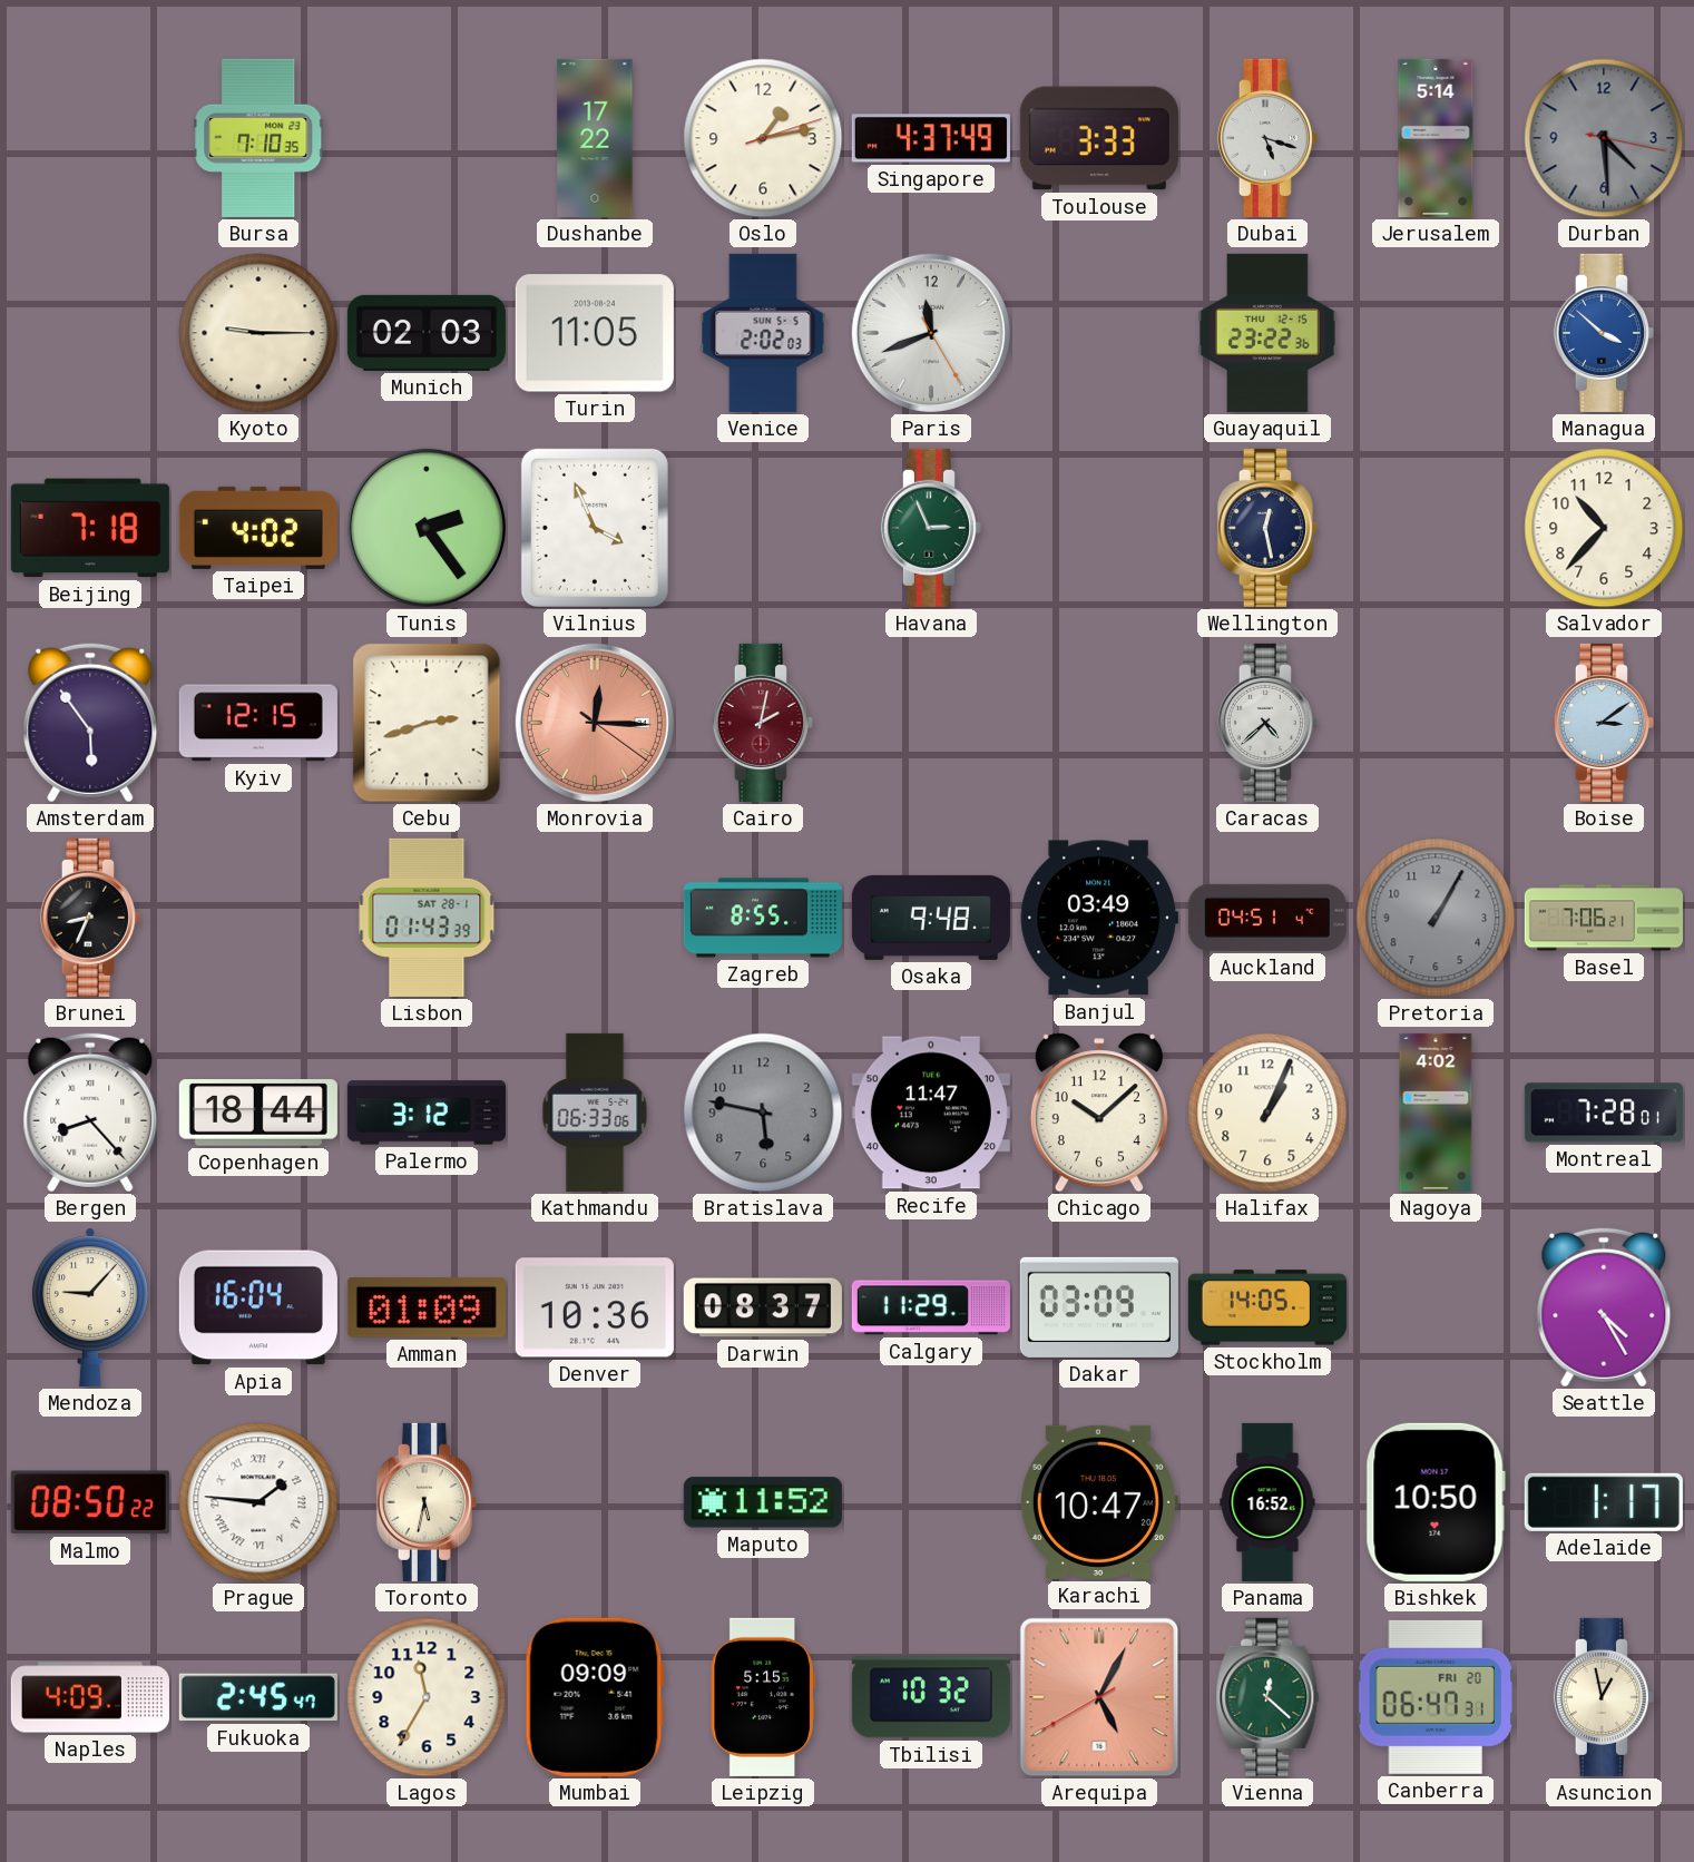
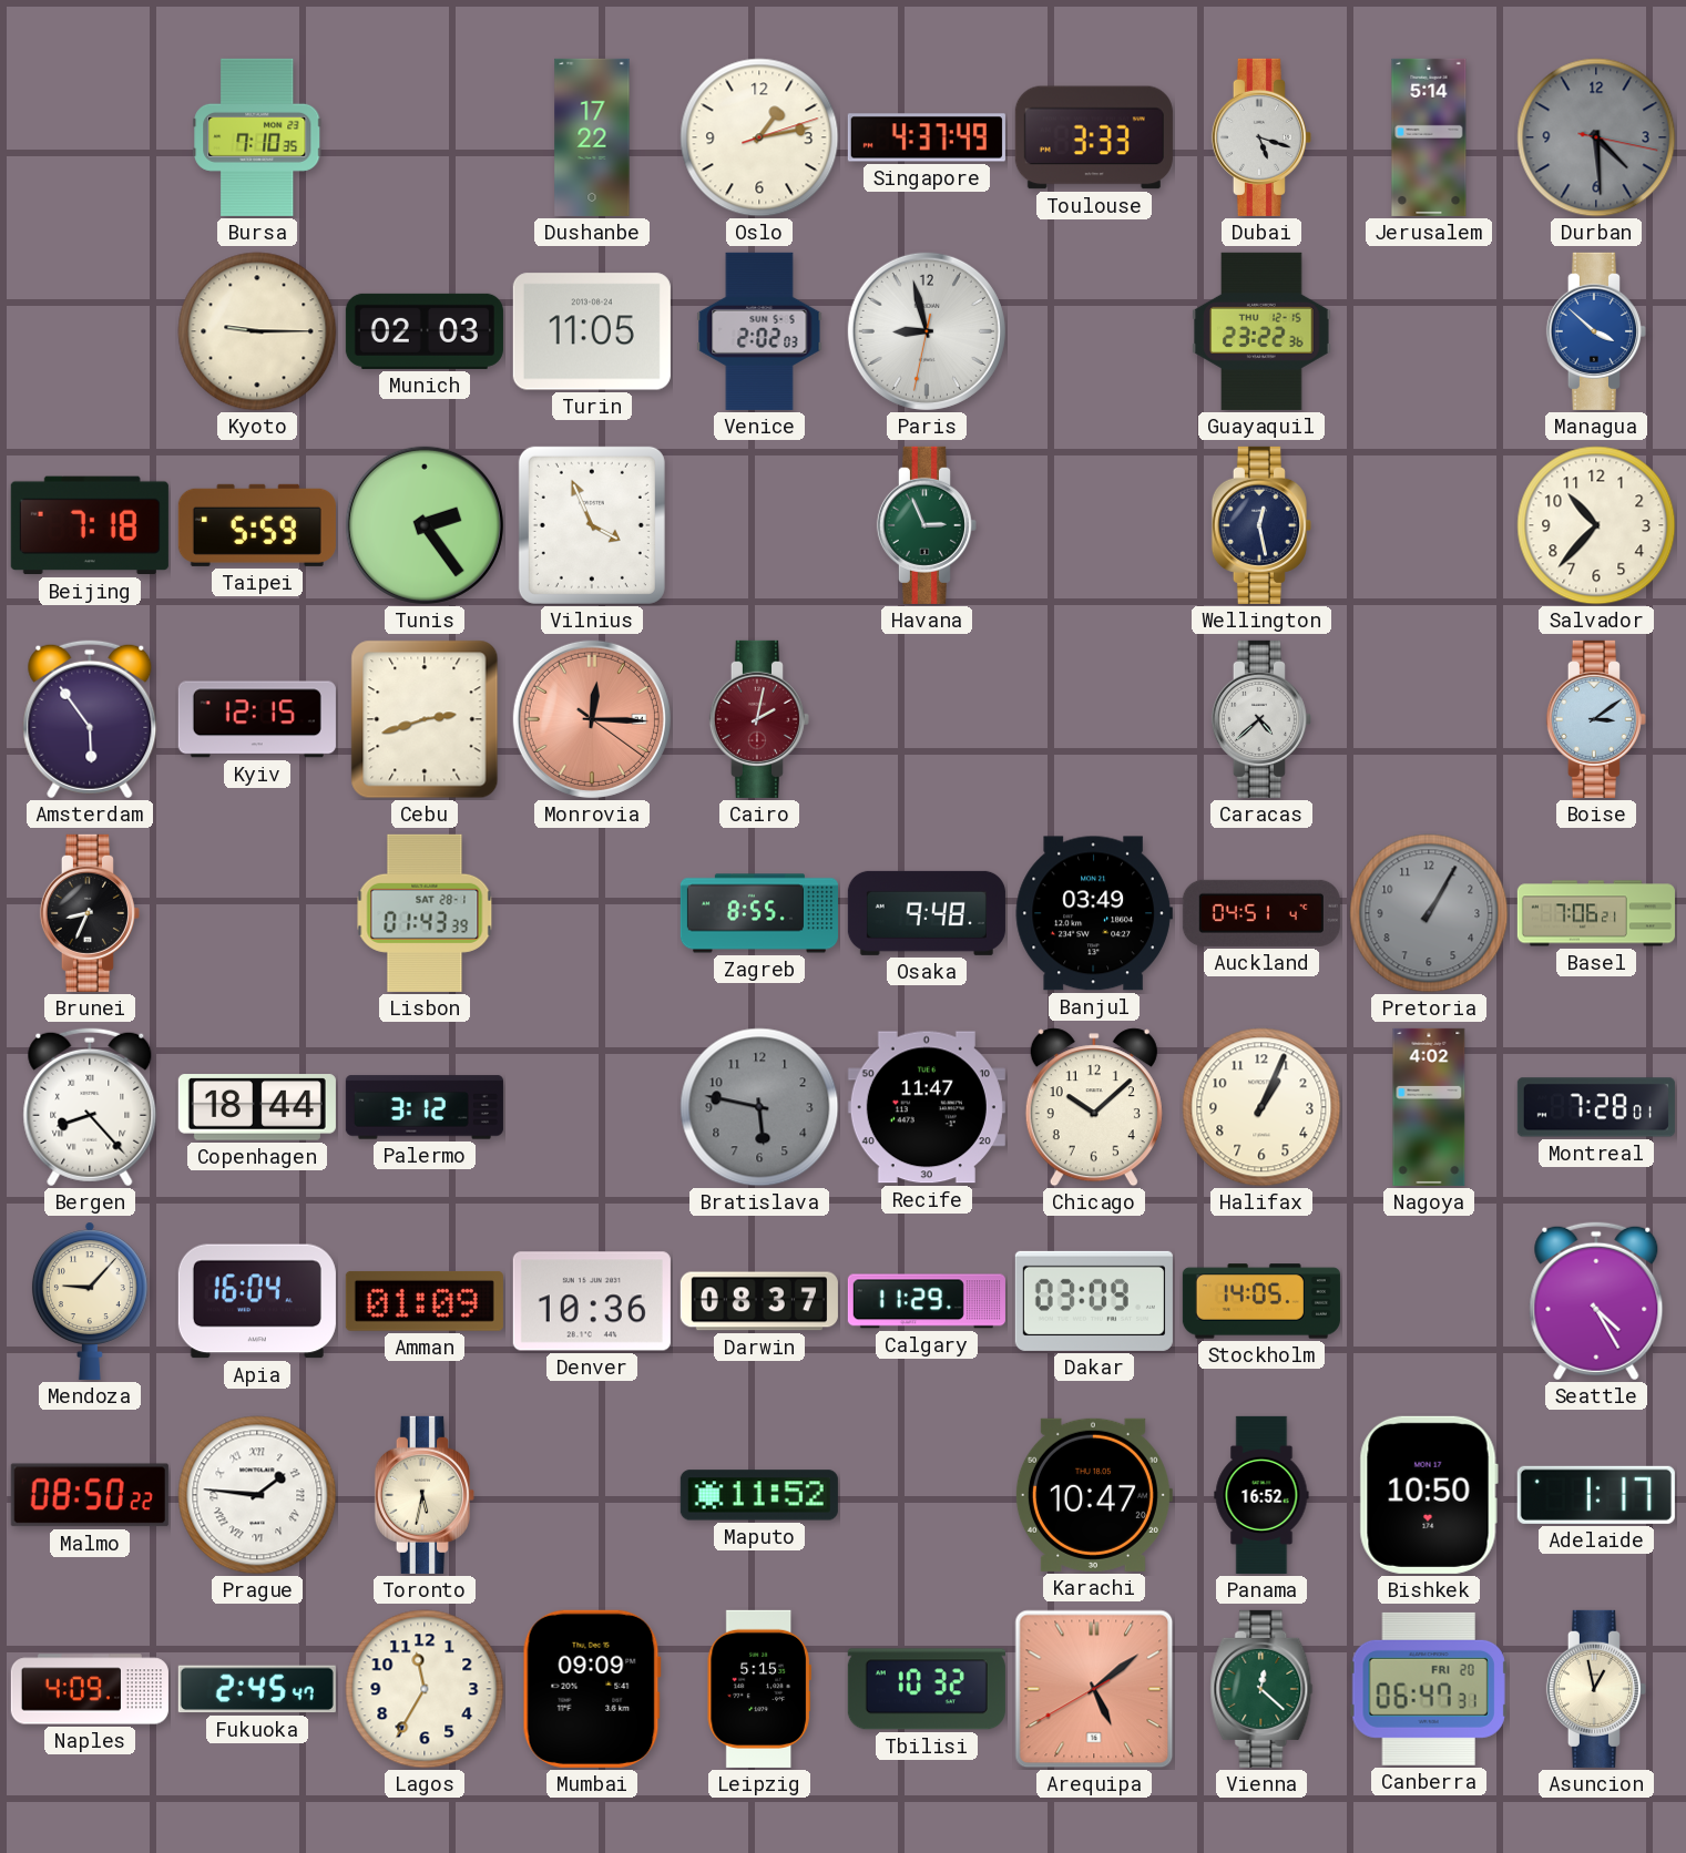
Paris: 11:41 -> 8:57 (927, 331)
Taipei: 4:02 -> 5:59 (257, 525)
Kathmandu: 06:33 -> none (595, 1113)
Arequipa: 5:04 -> 5:08 (1094, 1689)
